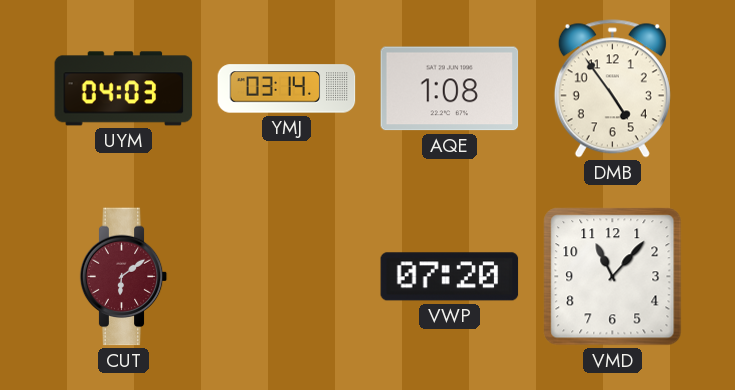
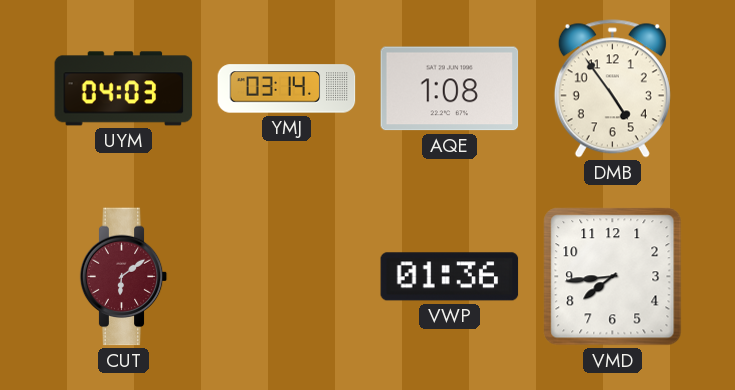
VWP: 07:20 -> 01:36 (450, 277)
VMD: 11:07 -> 7:44 (613, 277)
